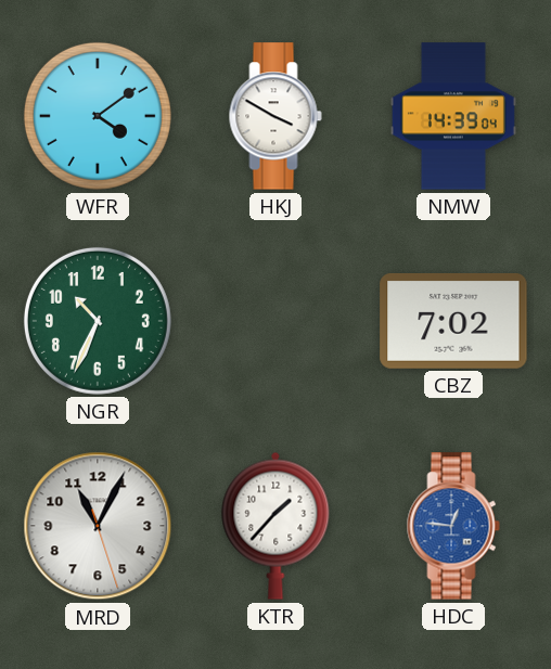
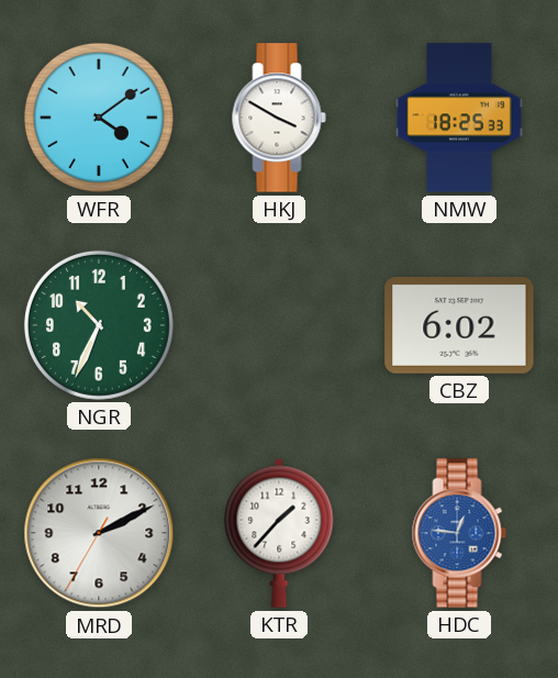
NMW: 14:39 -> 18:25 (459, 118)
CBZ: 7:02 -> 6:02 (459, 325)
MRD: 11:04 -> 2:10 (99, 533)
